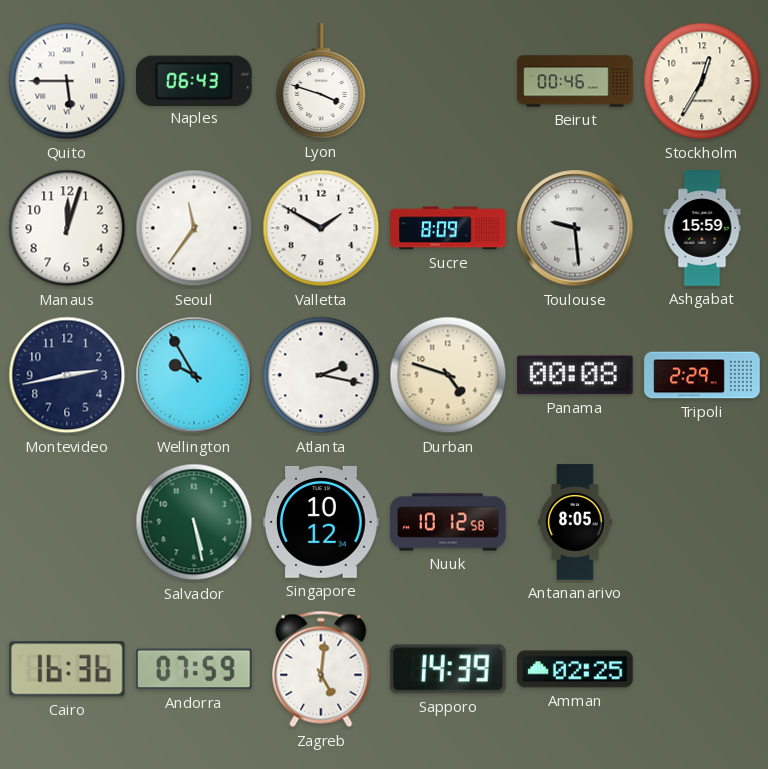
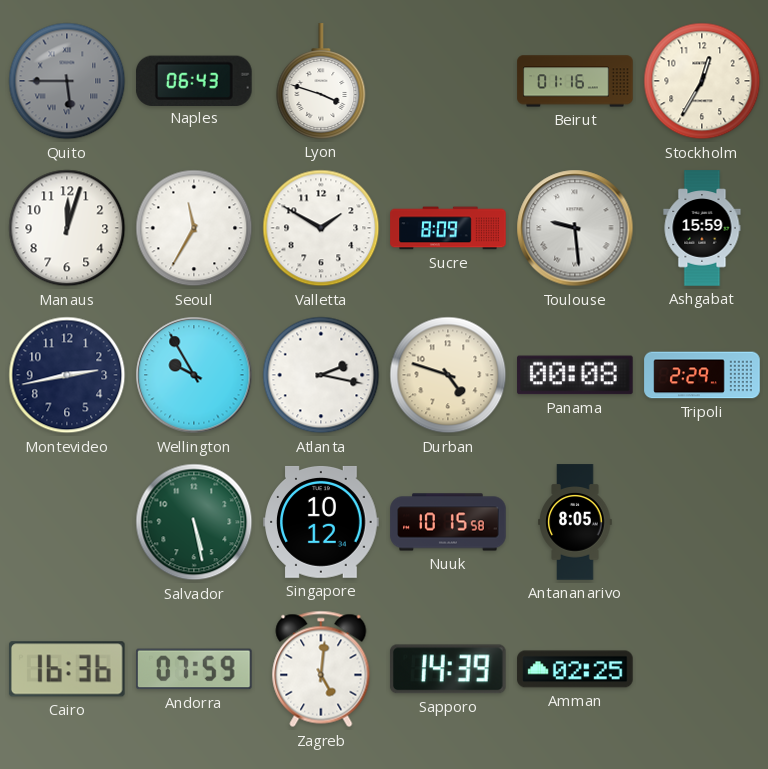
Quito dial: white -> grey (67, 81)
Beirut: 00:46 -> 01:16 (575, 81)
Seoul: 11:36 -> 11:35 (194, 228)
Nuuk: 10:12 -> 10:15 (448, 522)
